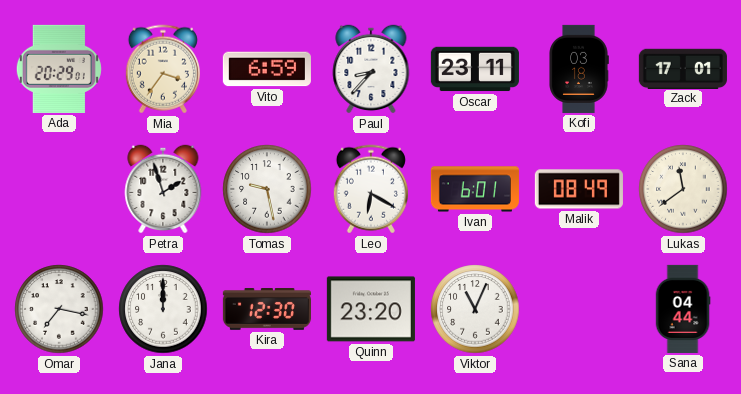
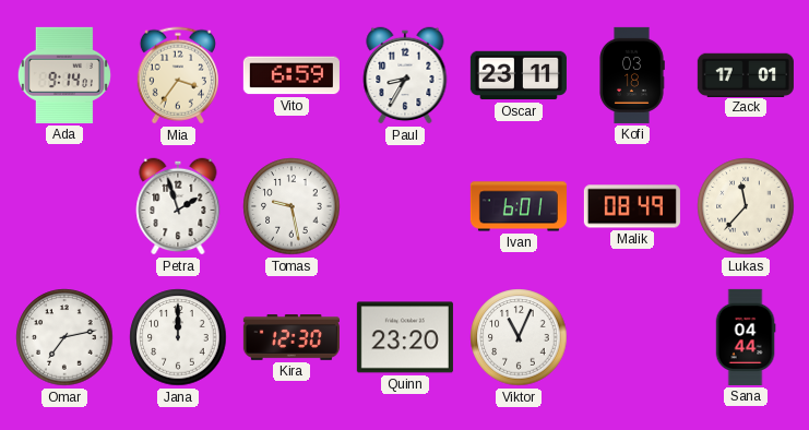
Ada: 20:29 -> 9:14 (64, 75)
Paul: 8:37 -> 8:35 (405, 75)
Leo: 6:20 -> none (371, 189)
Lukas: 11:39 -> 11:37 (746, 206)
Omar: 7:17 -> 7:13 (64, 337)
